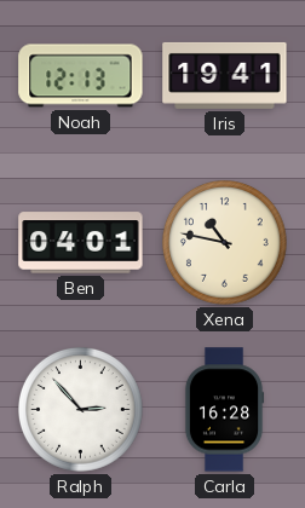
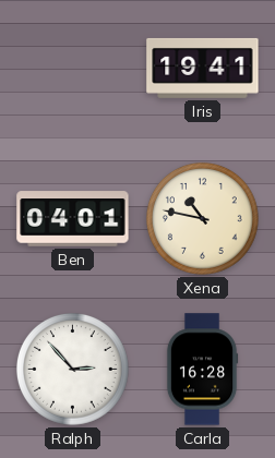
Noah: 12:13 -> none (81, 76)
